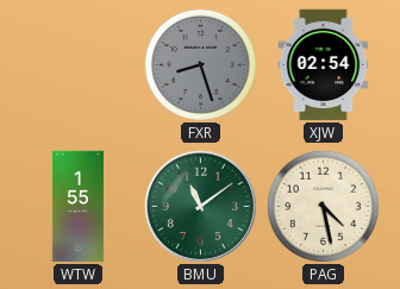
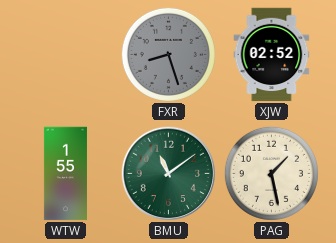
XJW: 02:54 -> 02:52 (272, 55)
PAG: 4:28 -> 1:28 (271, 173)
